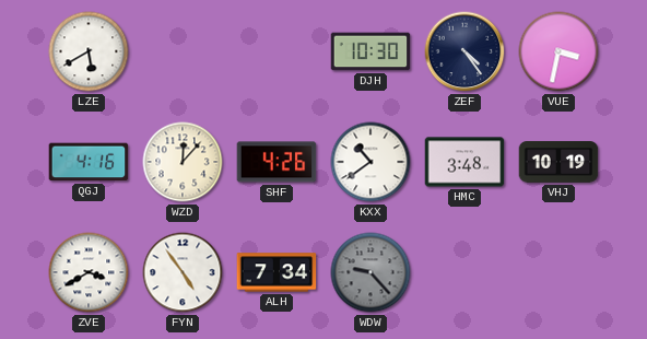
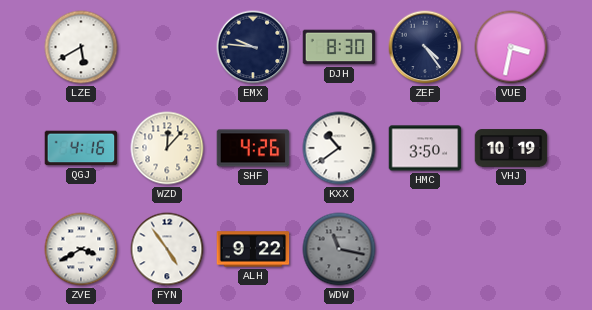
EMX: none -> 9:46 (253, 47)
DJH: 10:30 -> 8:30 (339, 47)
HMC: 3:48 -> 3:50 (425, 148)
ALH: 7:34 -> 9:22 (253, 249)
WDW: 9:23 -> 11:17 (339, 249)
